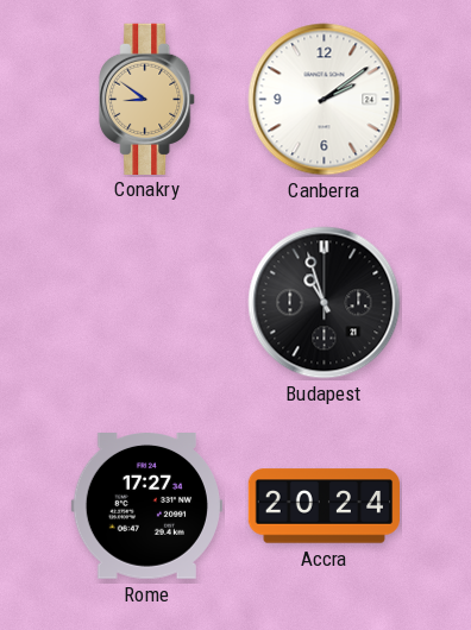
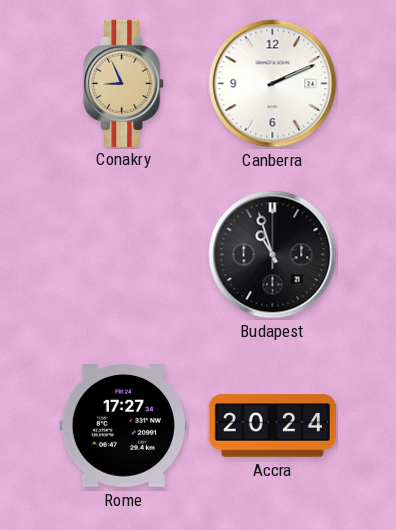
Conakry: 8:51 -> 8:56 (124, 83)
Canberra: 2:09 -> 2:11 (273, 84)
